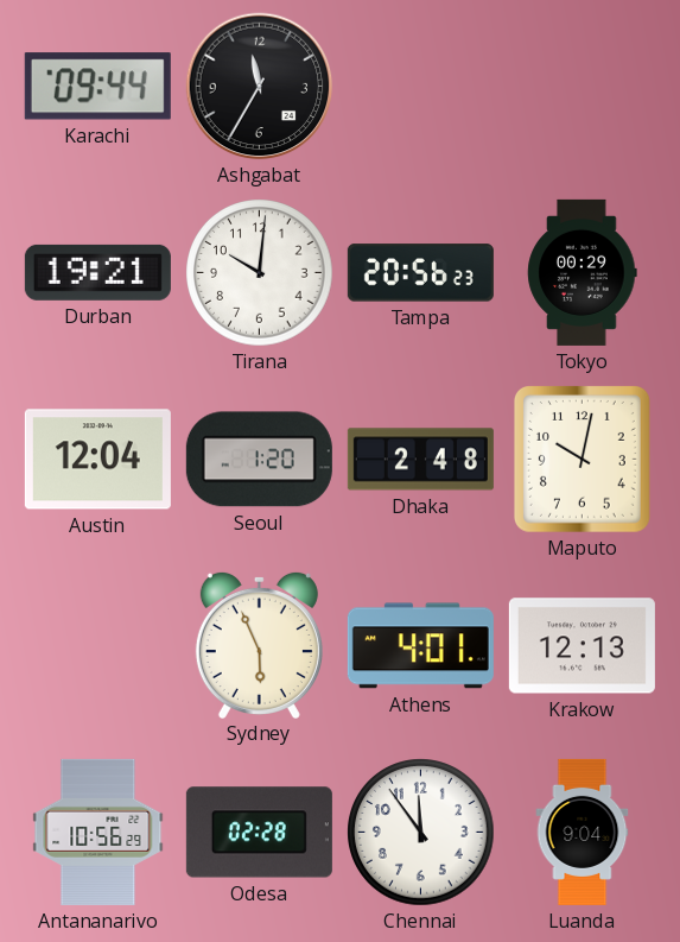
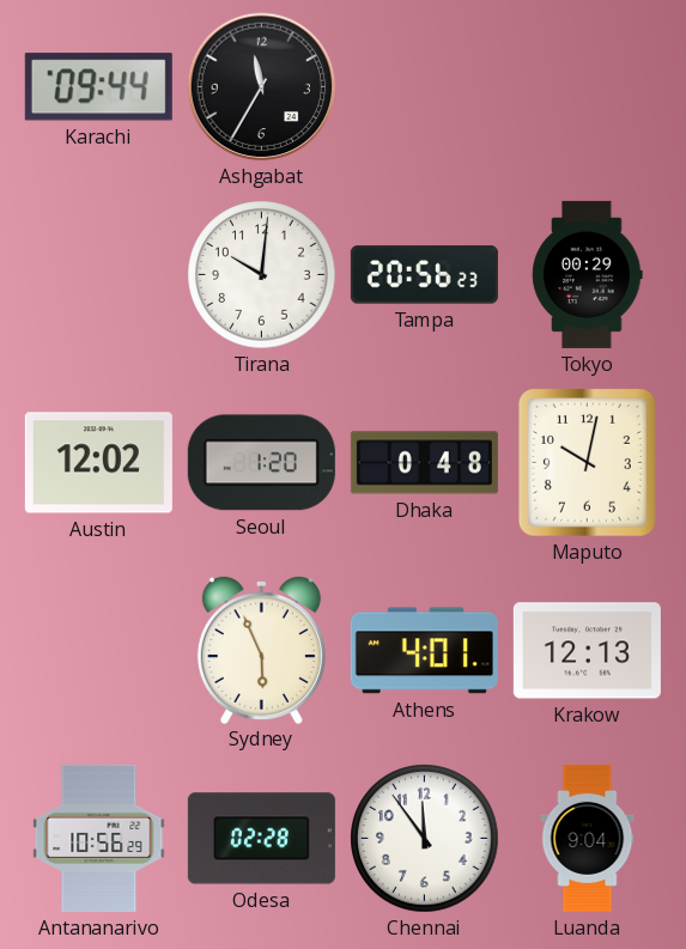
Durban: 19:21 -> none (97, 272)
Austin: 12:04 -> 12:02 (98, 463)
Dhaka: 2:48 -> 0:48 (424, 463)
